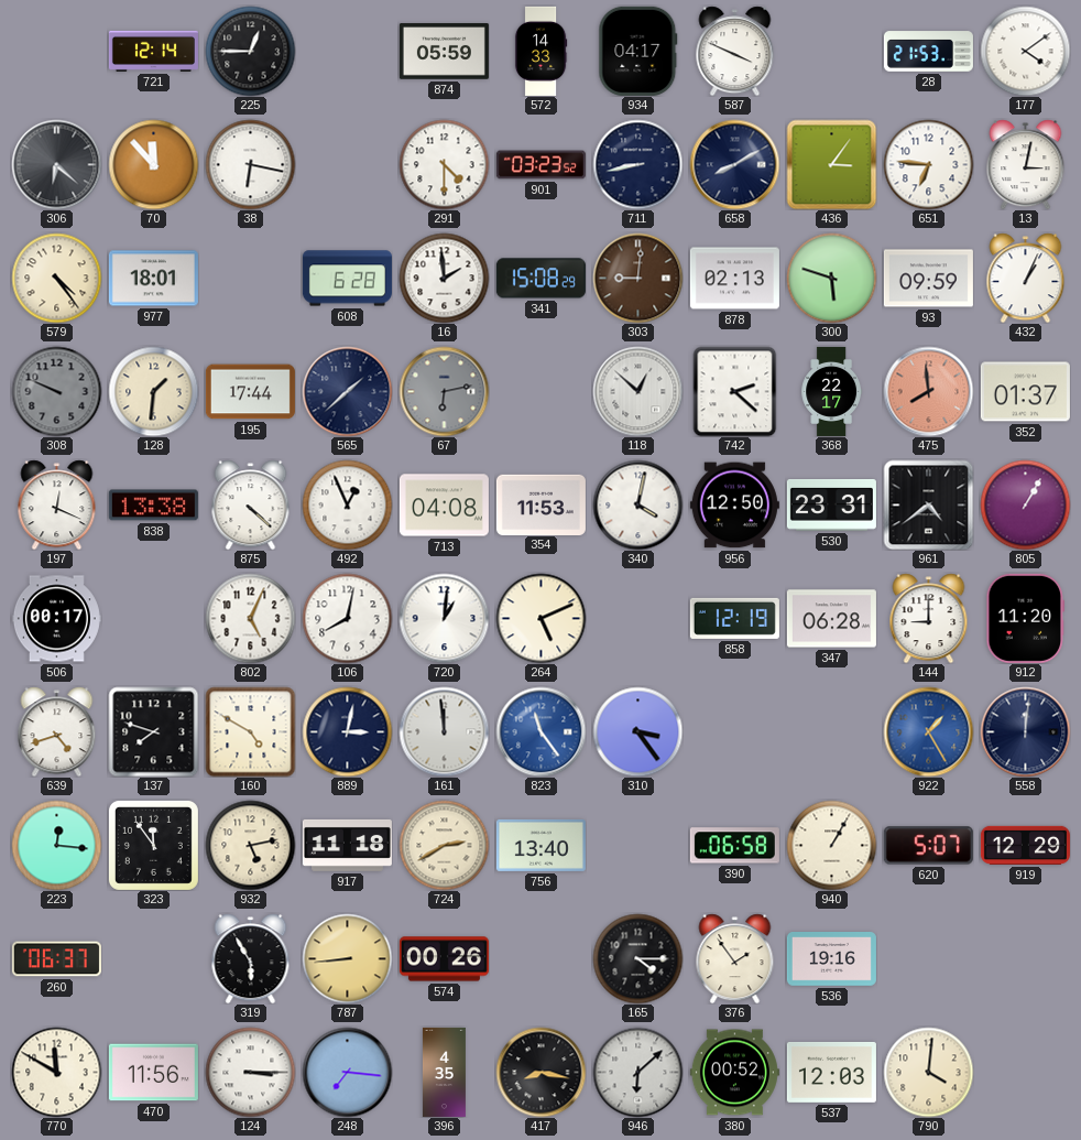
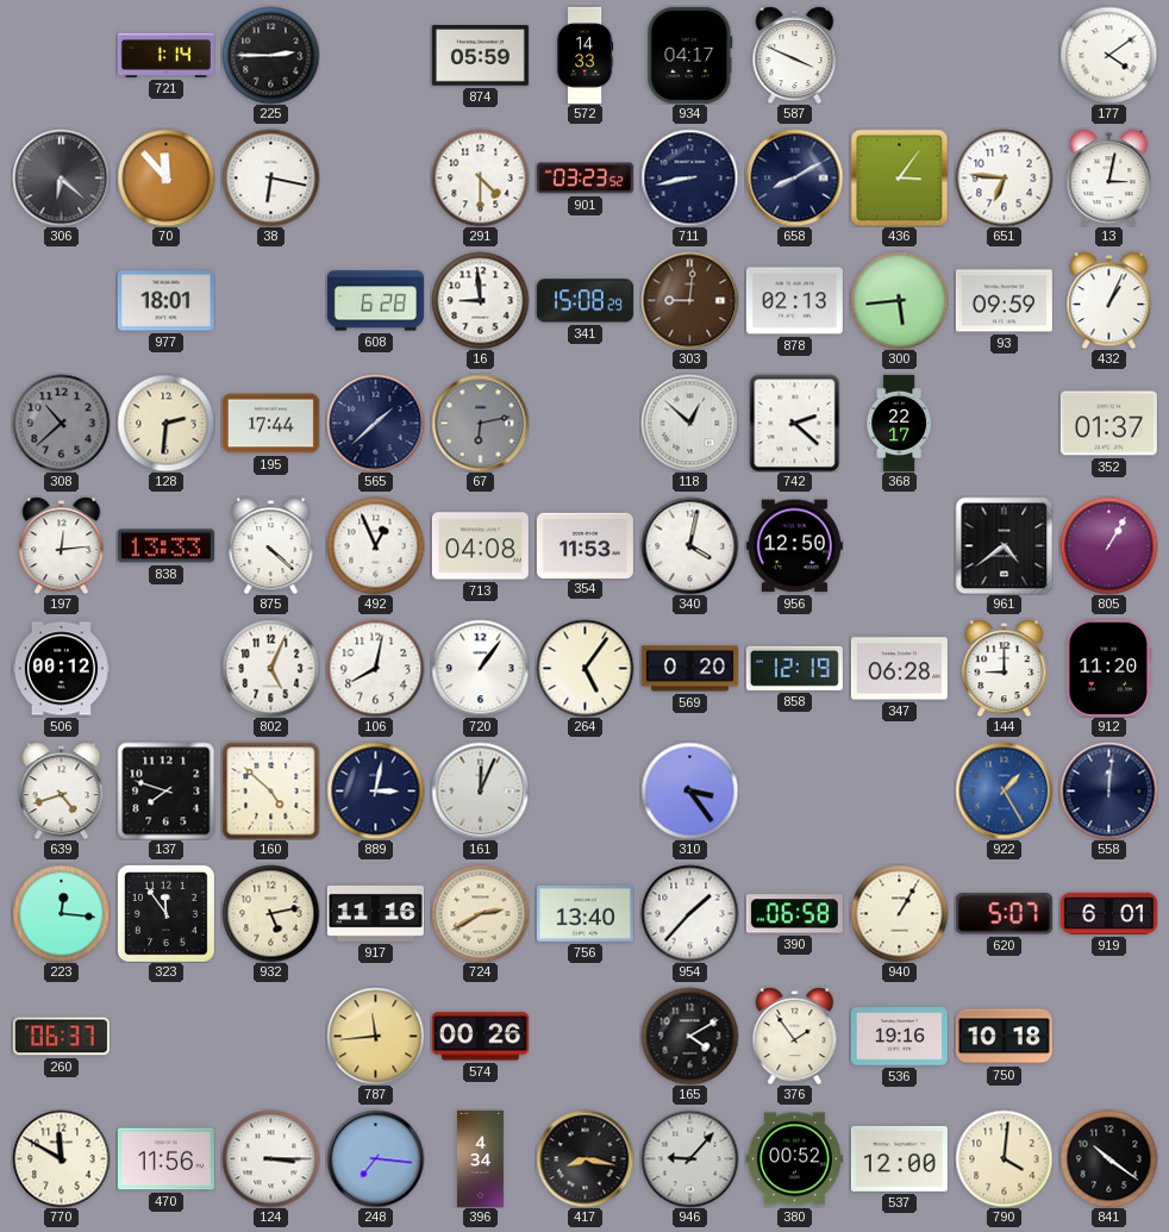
721: 12:14 -> 1:14 (165, 55)
225: 12:45 -> 2:45 (270, 55)
28: 21:53 -> none (928, 52)
579: 4:24 -> none (56, 278)
16: 1:59 -> 8:59 (480, 300)
300: 5:48 -> 5:44 (899, 300)
308: 9:49 -> 10:38 (61, 423)
128: 1:31 -> 2:31 (165, 423)
475: 7:59 -> none (928, 391)
197: 12:19 -> 12:14 (62, 545)
838: 13:38 -> 13:33 (165, 546)
530: 23:31 -> none (831, 506)
506: 00:17 -> 00:12 (61, 669)
720: 1:01 -> 1:06 (480, 668)
264: 5:11 -> 5:06 (584, 668)
569: none -> 0:20 (689, 669)
160: 4:50 -> 4:52 (270, 790)
161: 11:59 -> 12:04 (480, 790)
823: 11:24 -> none (540, 731)
917: 11:18 -> 11:16 (375, 913)
954: none -> 1:37 (689, 913)
919: 12:29 -> 6:01 (1108, 913)
319: 5:55 -> none (251, 958)
787: 8:44 -> 11:44 (375, 1036)
165: 4:15 -> 4:10 (689, 1036)
750: none -> 10:18 (1004, 1037)
396: 4:35 -> 4:34 (480, 1158)
946: 6:08 -> 9:07 (689, 1158)
537: 12:03 -> 12:00 (899, 1158)
841: none -> 10:21 (1108, 1158)
